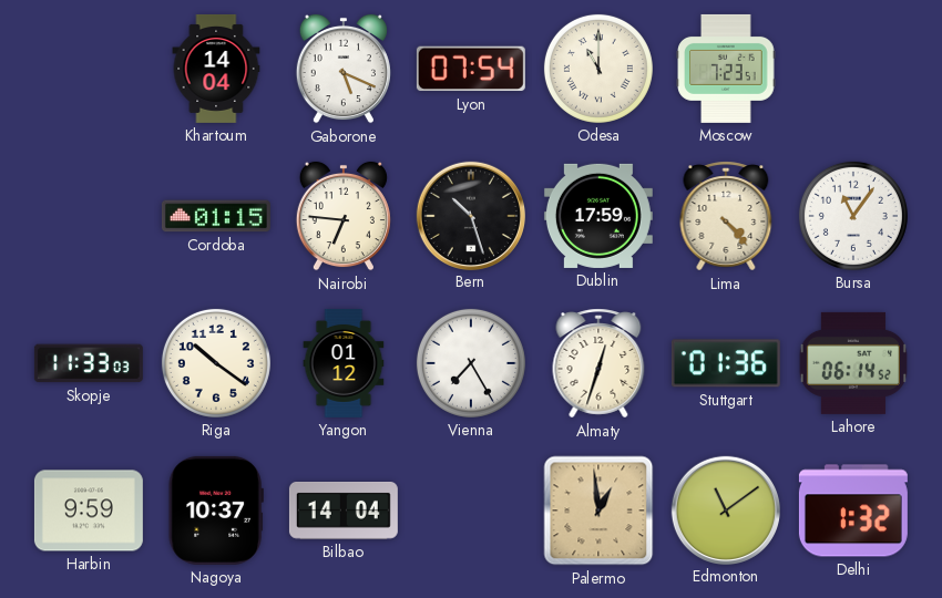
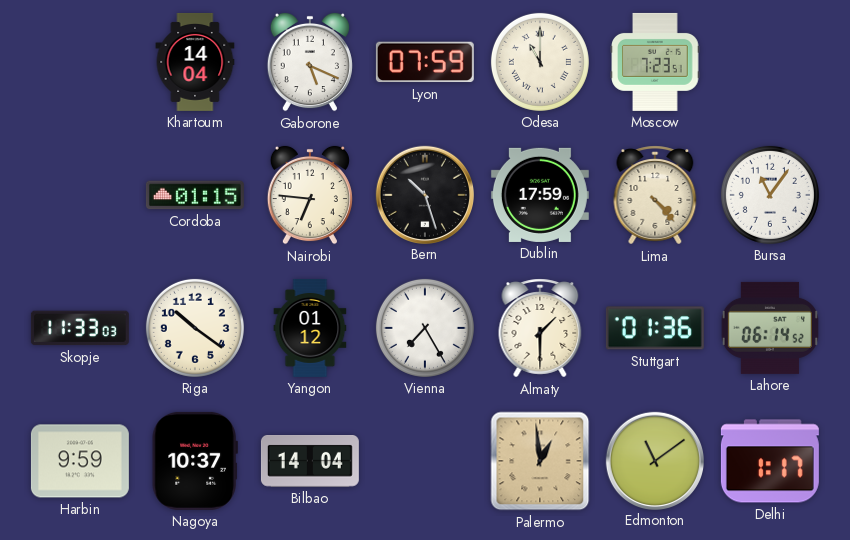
Lyon: 07:54 -> 07:59 (425, 62)
Almaty: 12:33 -> 1:30 (540, 328)
Delhi: 1:32 -> 1:17 (770, 461)
